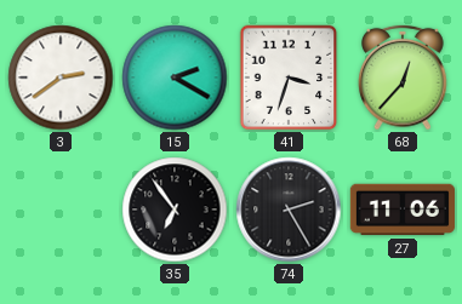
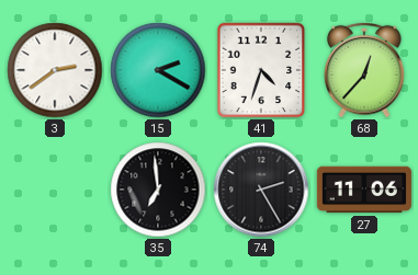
41: 3:33 -> 4:33 (261, 70)
35: 6:54 -> 6:59 (158, 190)
